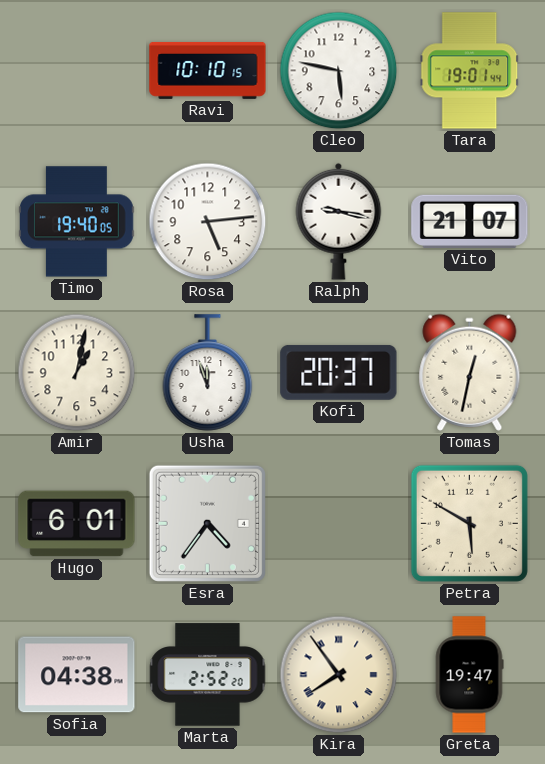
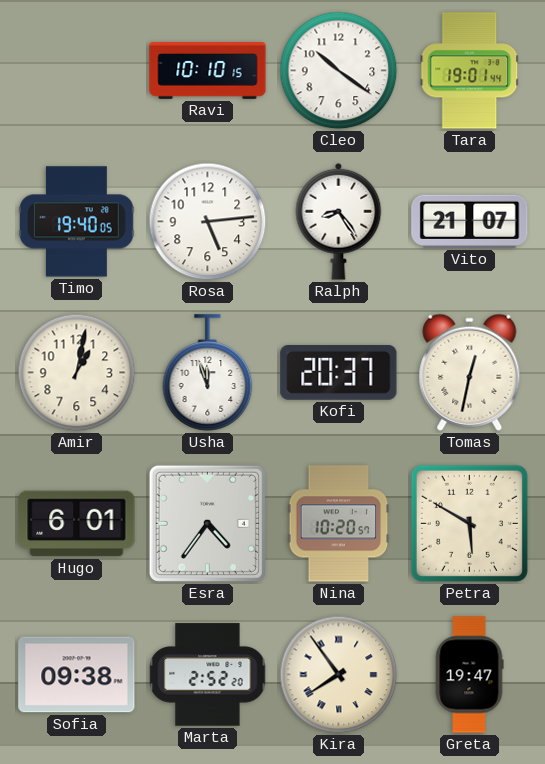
Cleo: 5:47 -> 10:21 (339, 71)
Ralph: 9:17 -> 8:24 (339, 221)
Nina: none -> 10:20 (339, 524)
Sofia: 04:38 -> 09:38 (77, 675)
